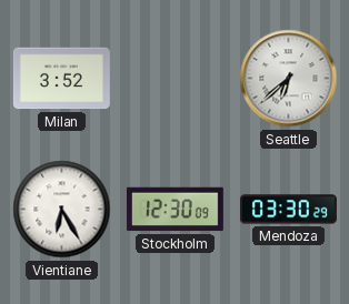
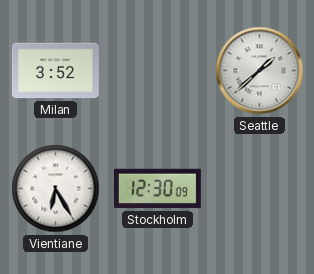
Seattle: 6:38 -> 1:38 (260, 71)
Mendoza: 03:30 -> none (288, 210)
